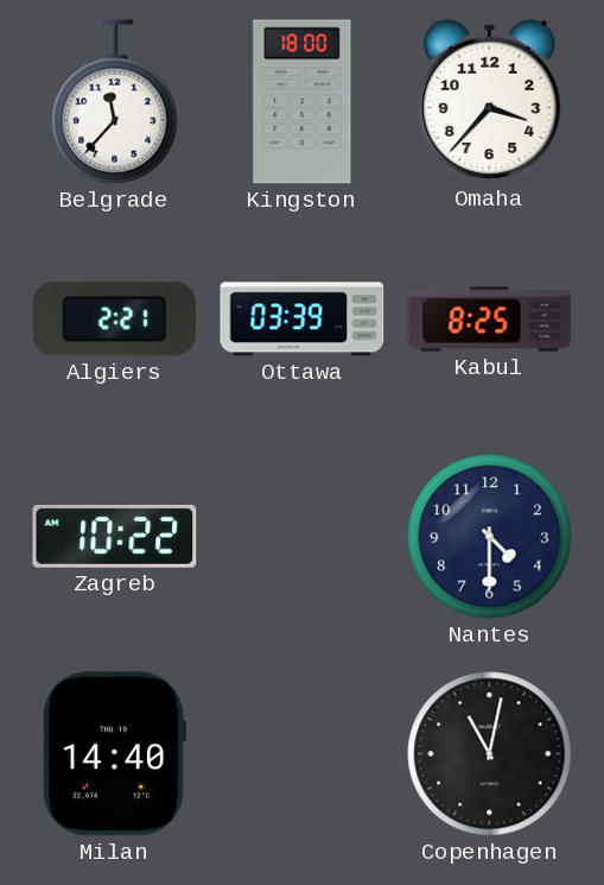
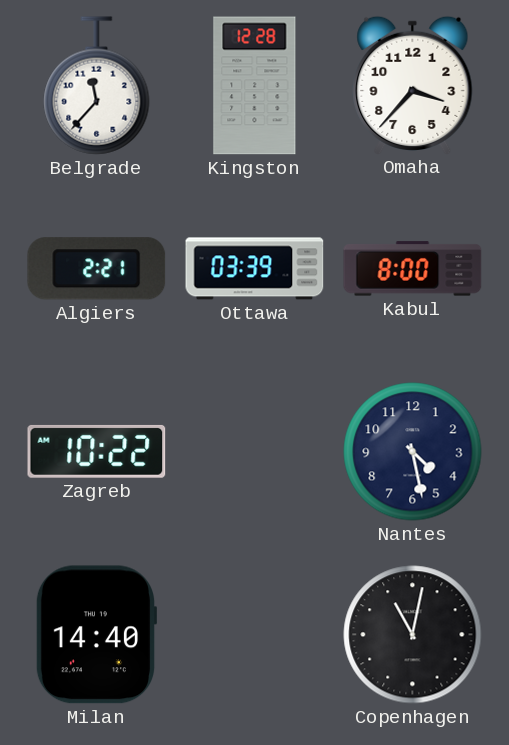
Kingston: 18:00 -> 12:28 (255, 86)
Kabul: 8:25 -> 8:00 (413, 269)
Nantes: 4:30 -> 4:28 (413, 452)
